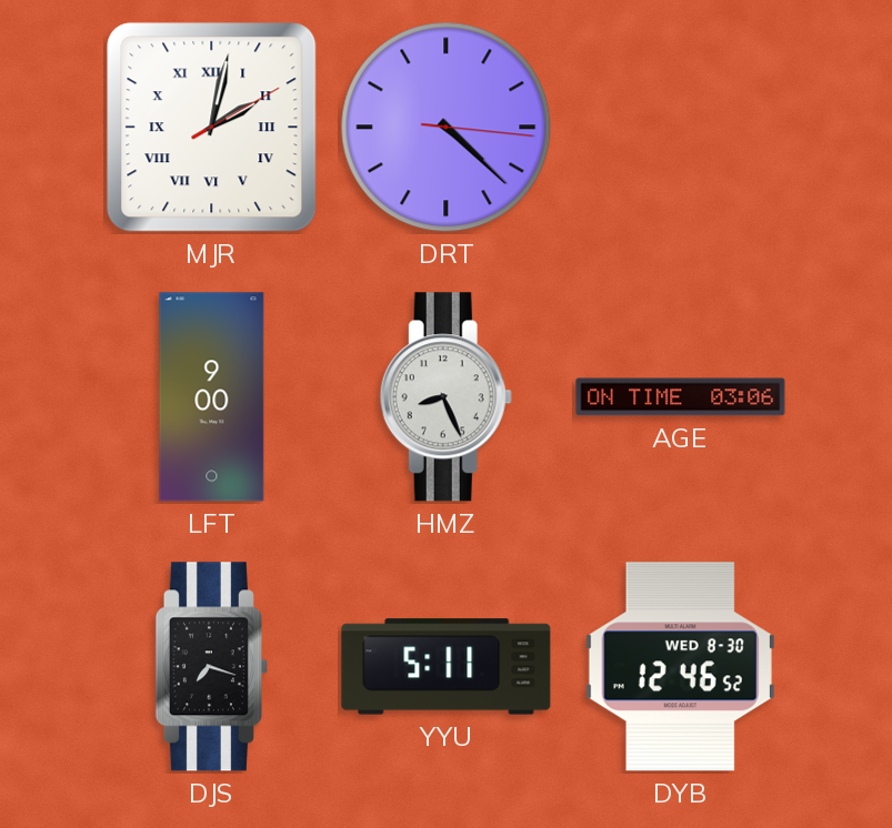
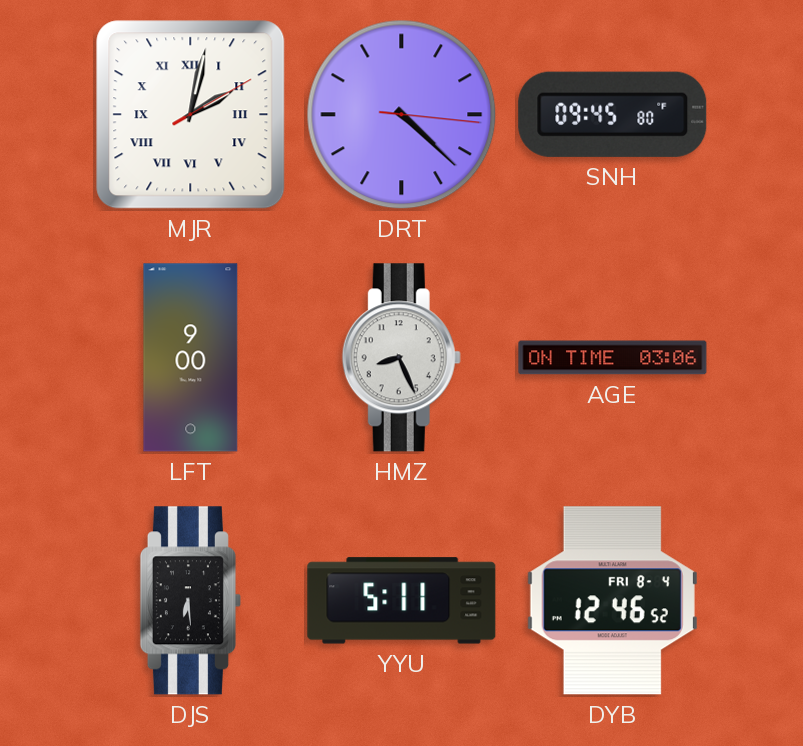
SNH: none -> 09:45 (613, 114)
DJS: 7:18 -> 6:29 (190, 601)
DYB date: WED 8-30 -> FRI 8-4 (612, 601)
